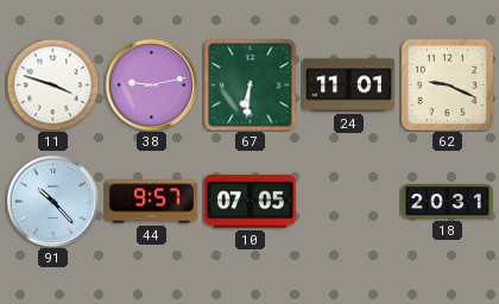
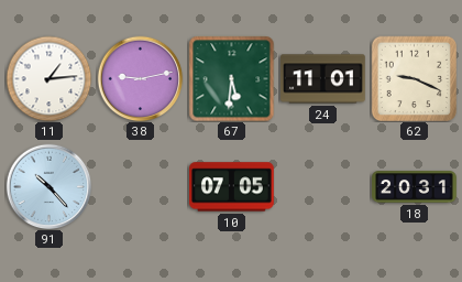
11: 3:48 -> 1:14 (48, 78)
67: 6:31 -> 5:31 (231, 78)
44: 9:57 -> none (152, 202)
